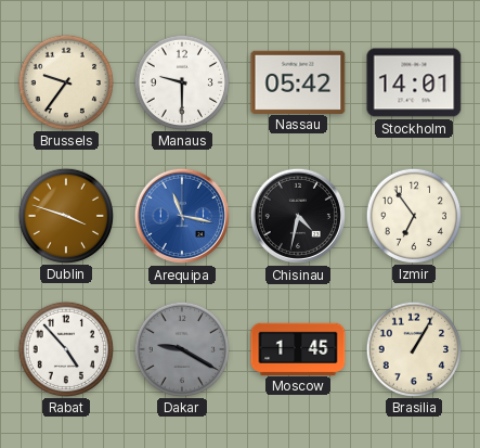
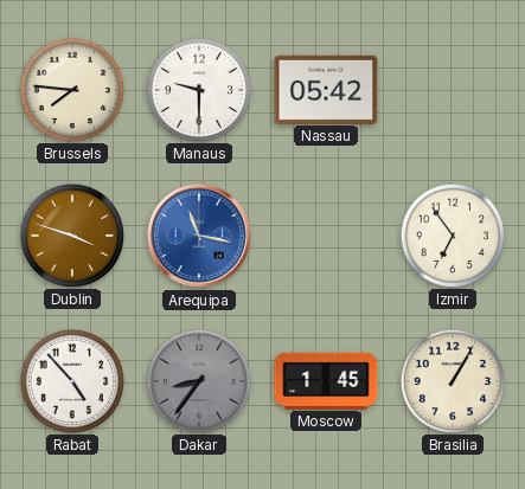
Brussels: 9:36 -> 7:46 (71, 89)
Stockholm: 14:01 -> none (414, 82)
Chisinau: 4:32 -> none (298, 216)
Dakar: 9:20 -> 8:36 (198, 380)
